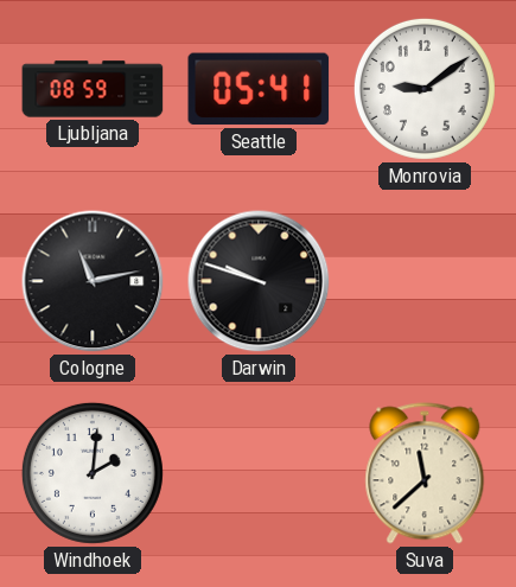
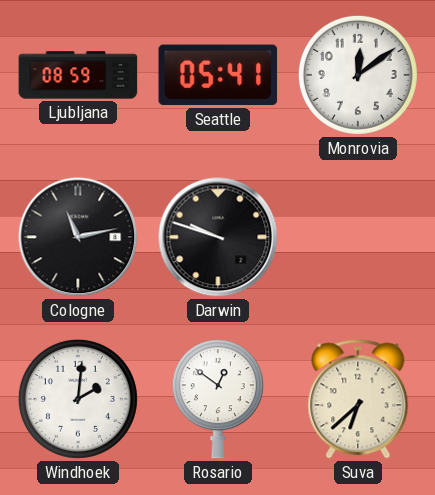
Monrovia: 9:09 -> 12:09 (358, 75)
Rosario: none -> 12:51 (218, 399)
Suva: 11:38 -> 6:38 (358, 399)
